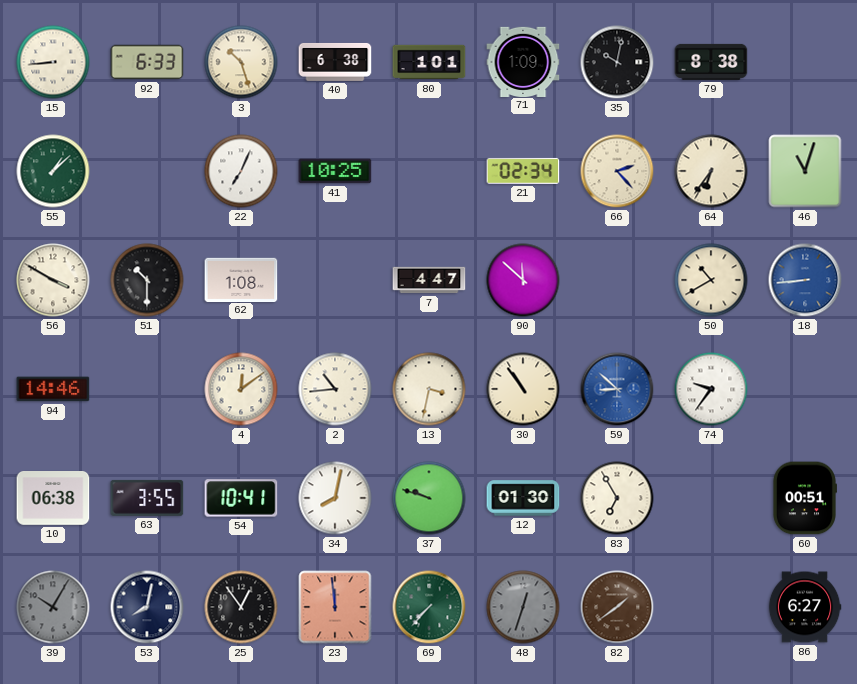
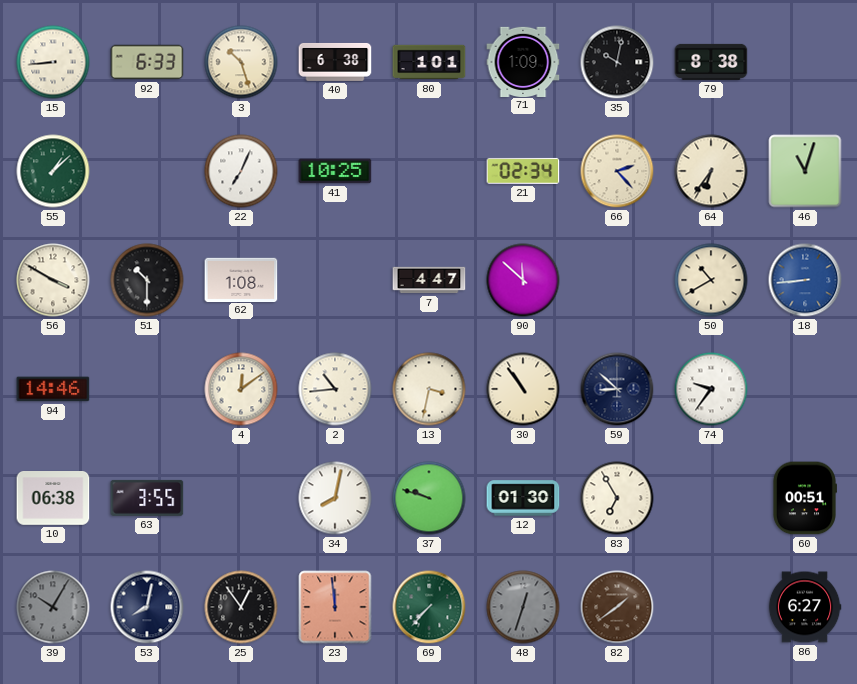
59 dial: blue -> navy (617, 389)
54: 10:41 -> none (241, 498)
